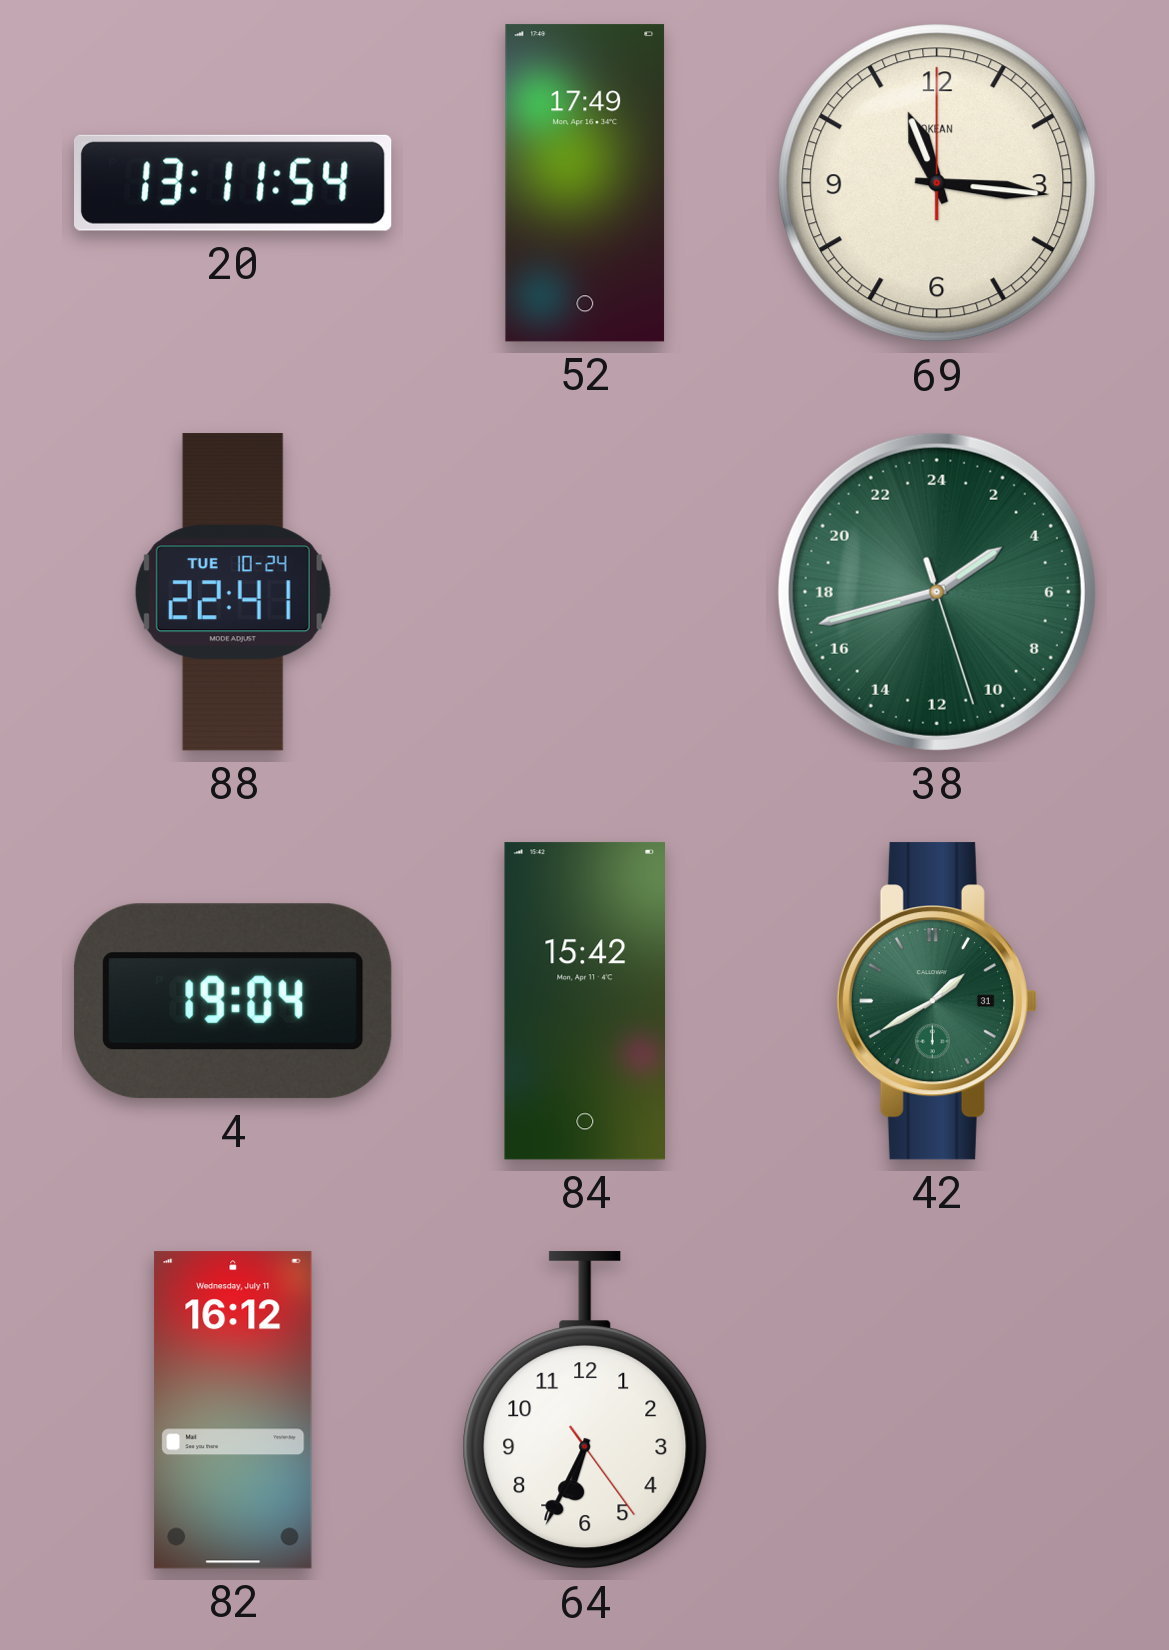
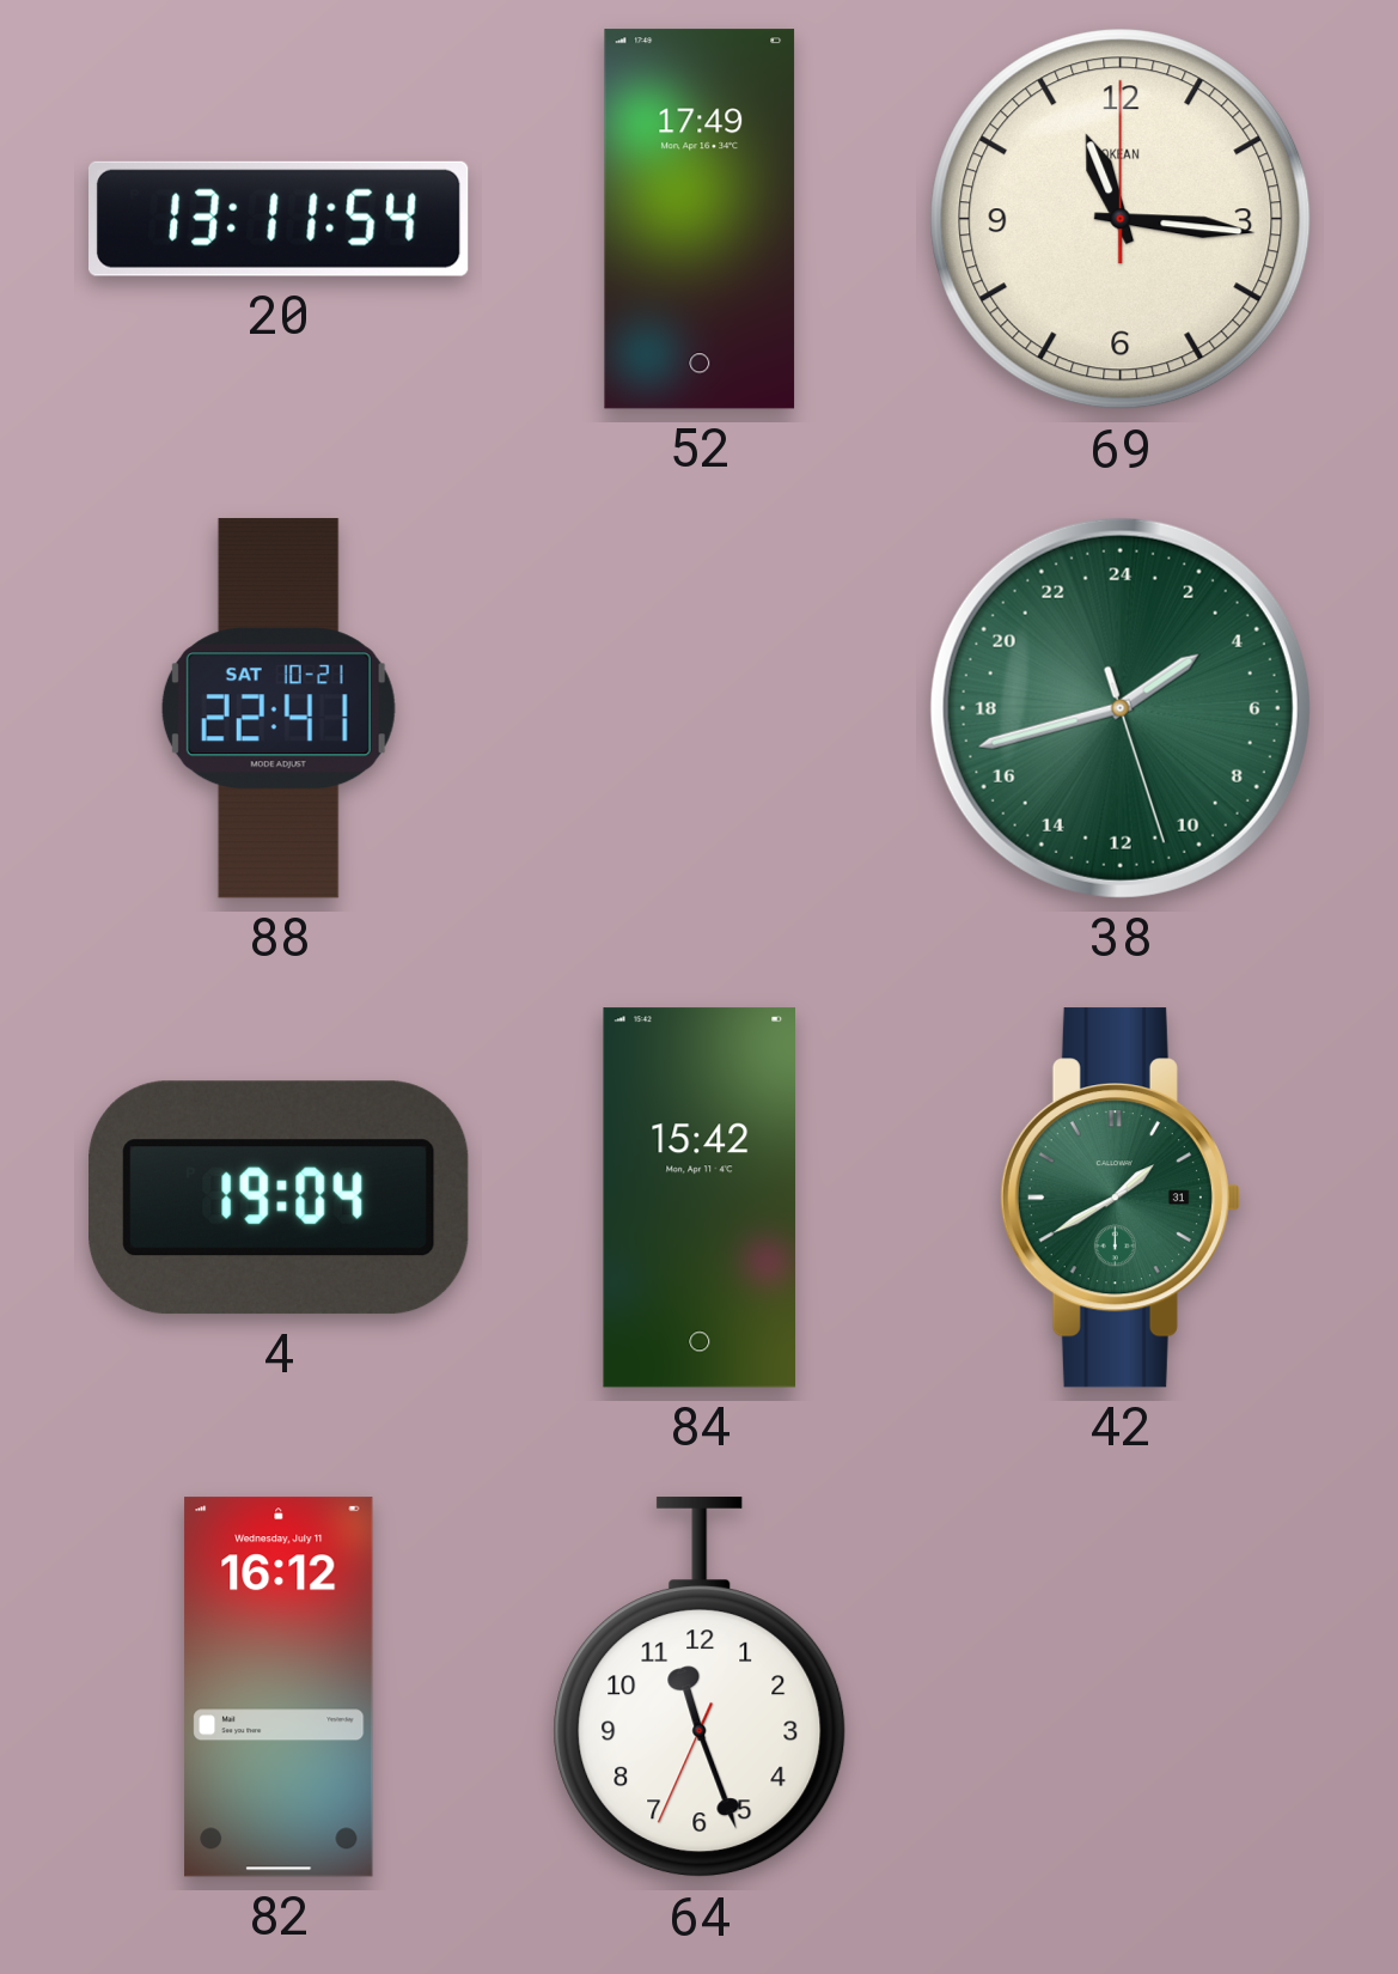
88 date: TUE 10-24 -> SAT 10-21 (279, 708)
64: 6:34 -> 11:26 (700, 1688)
